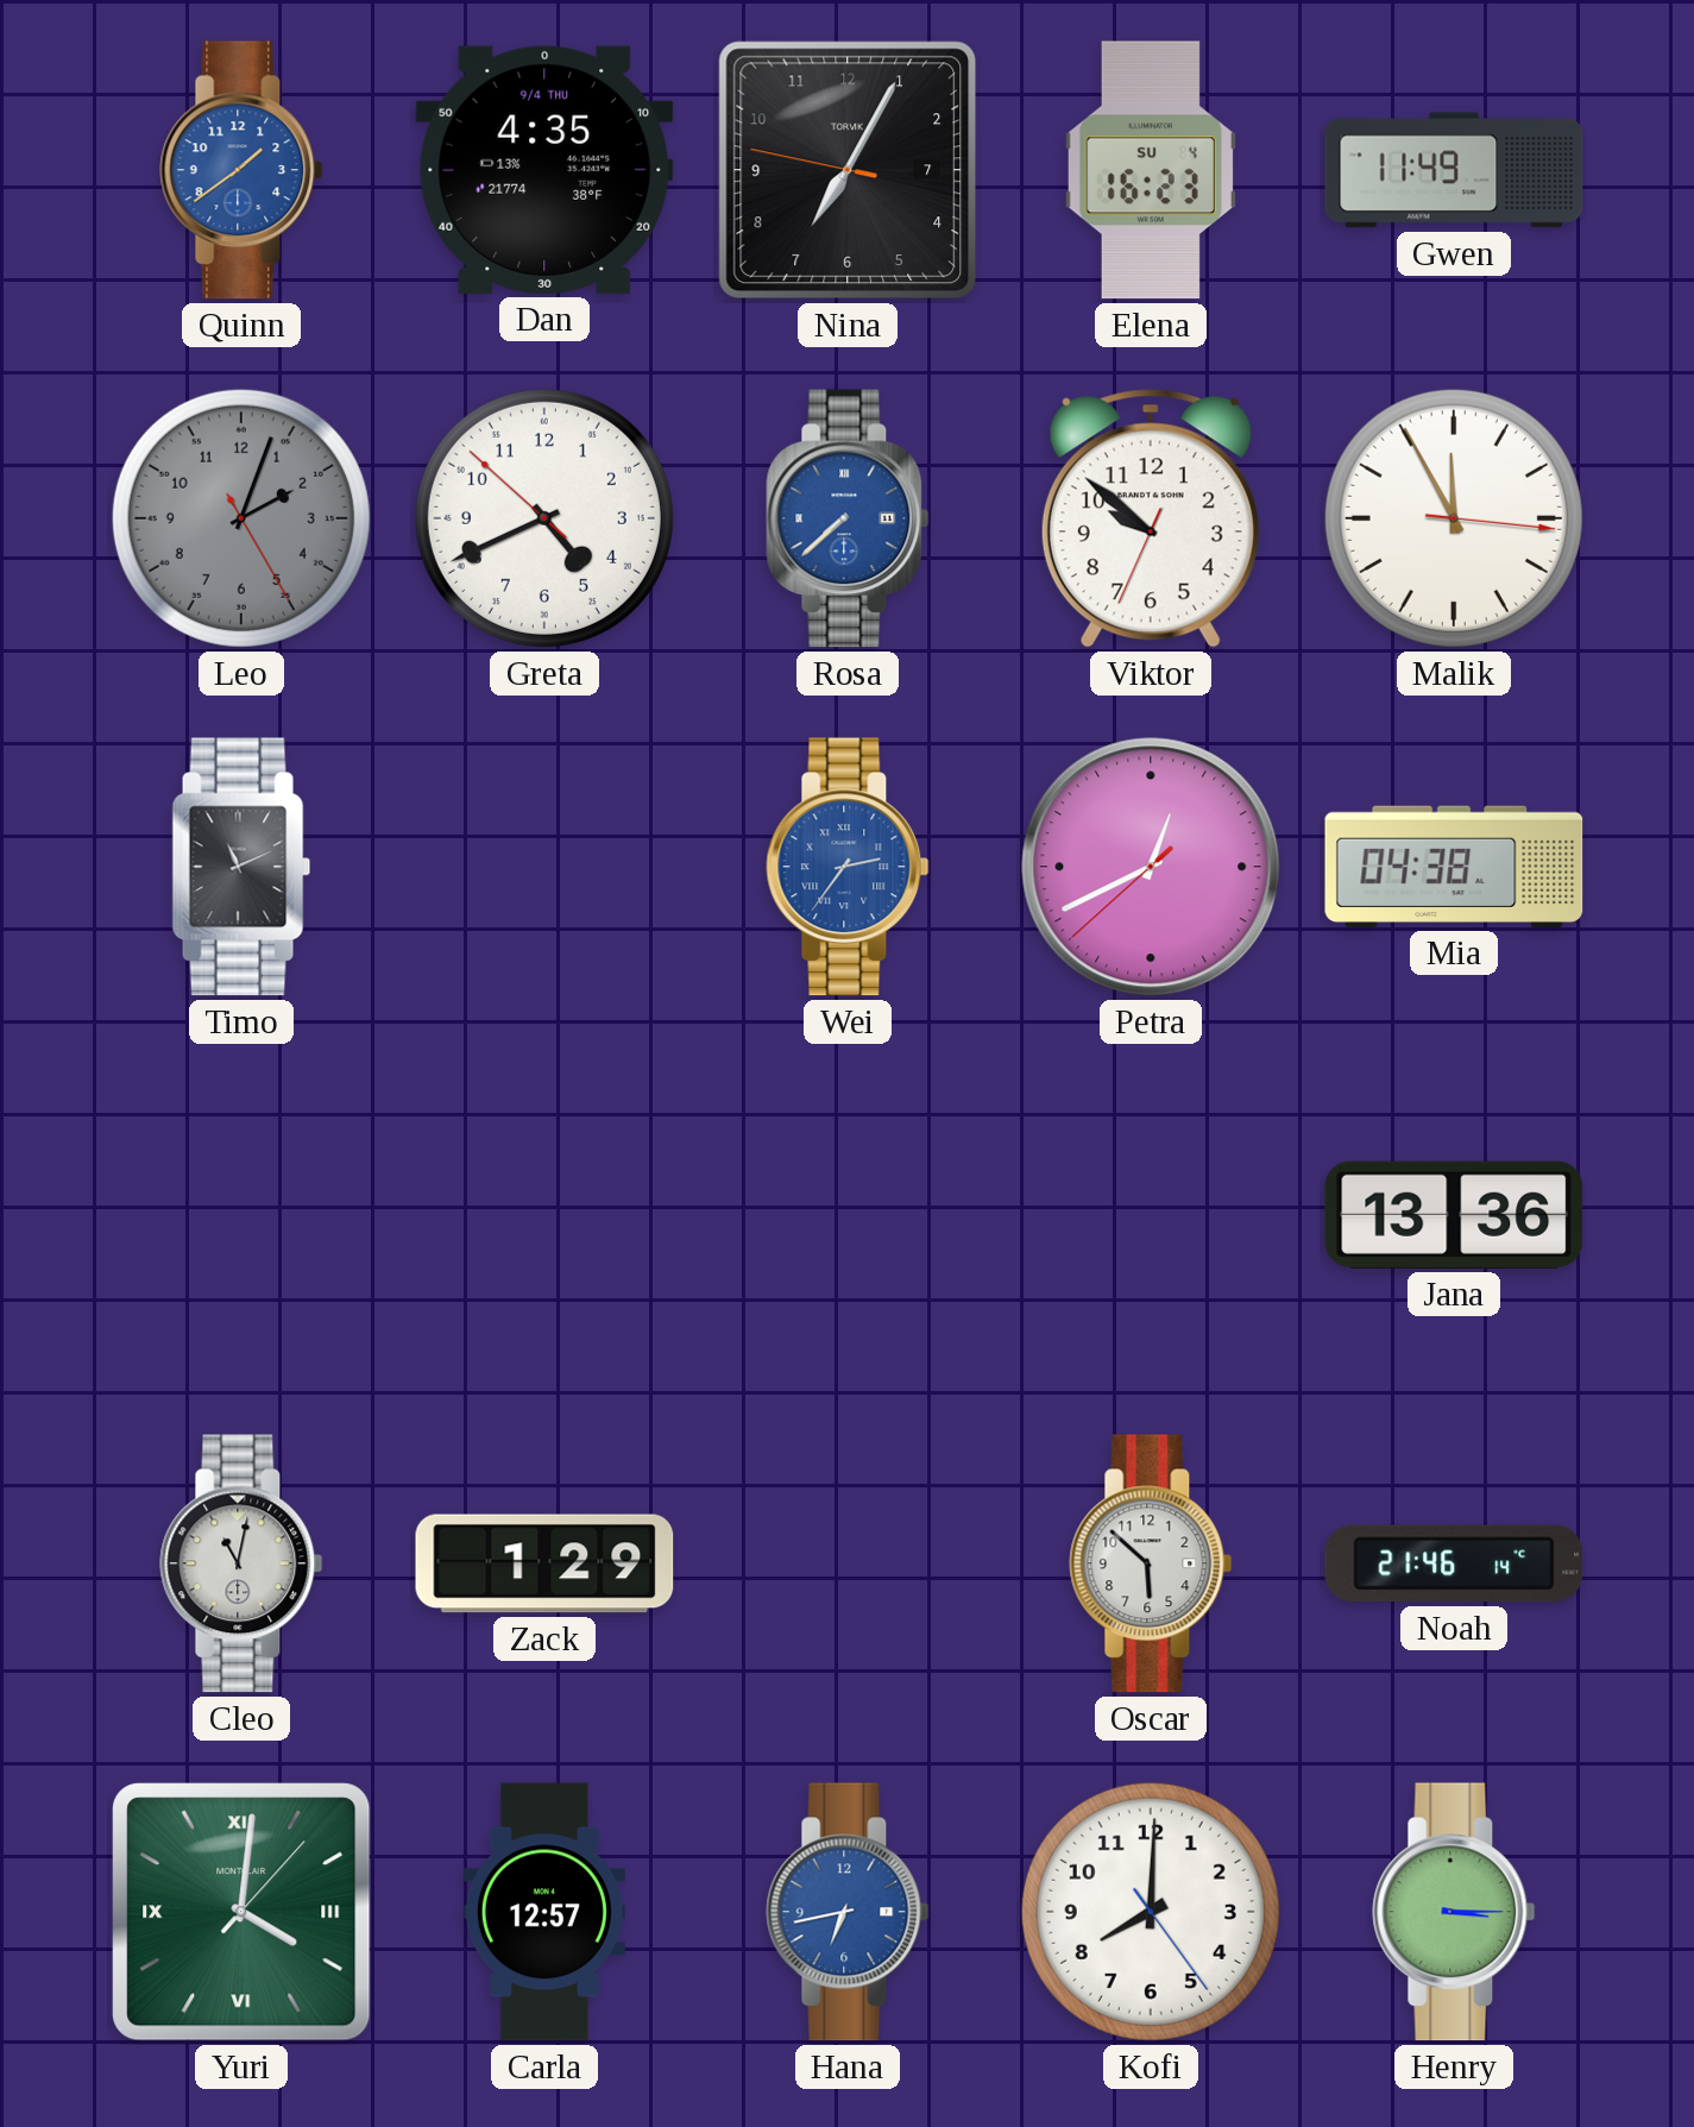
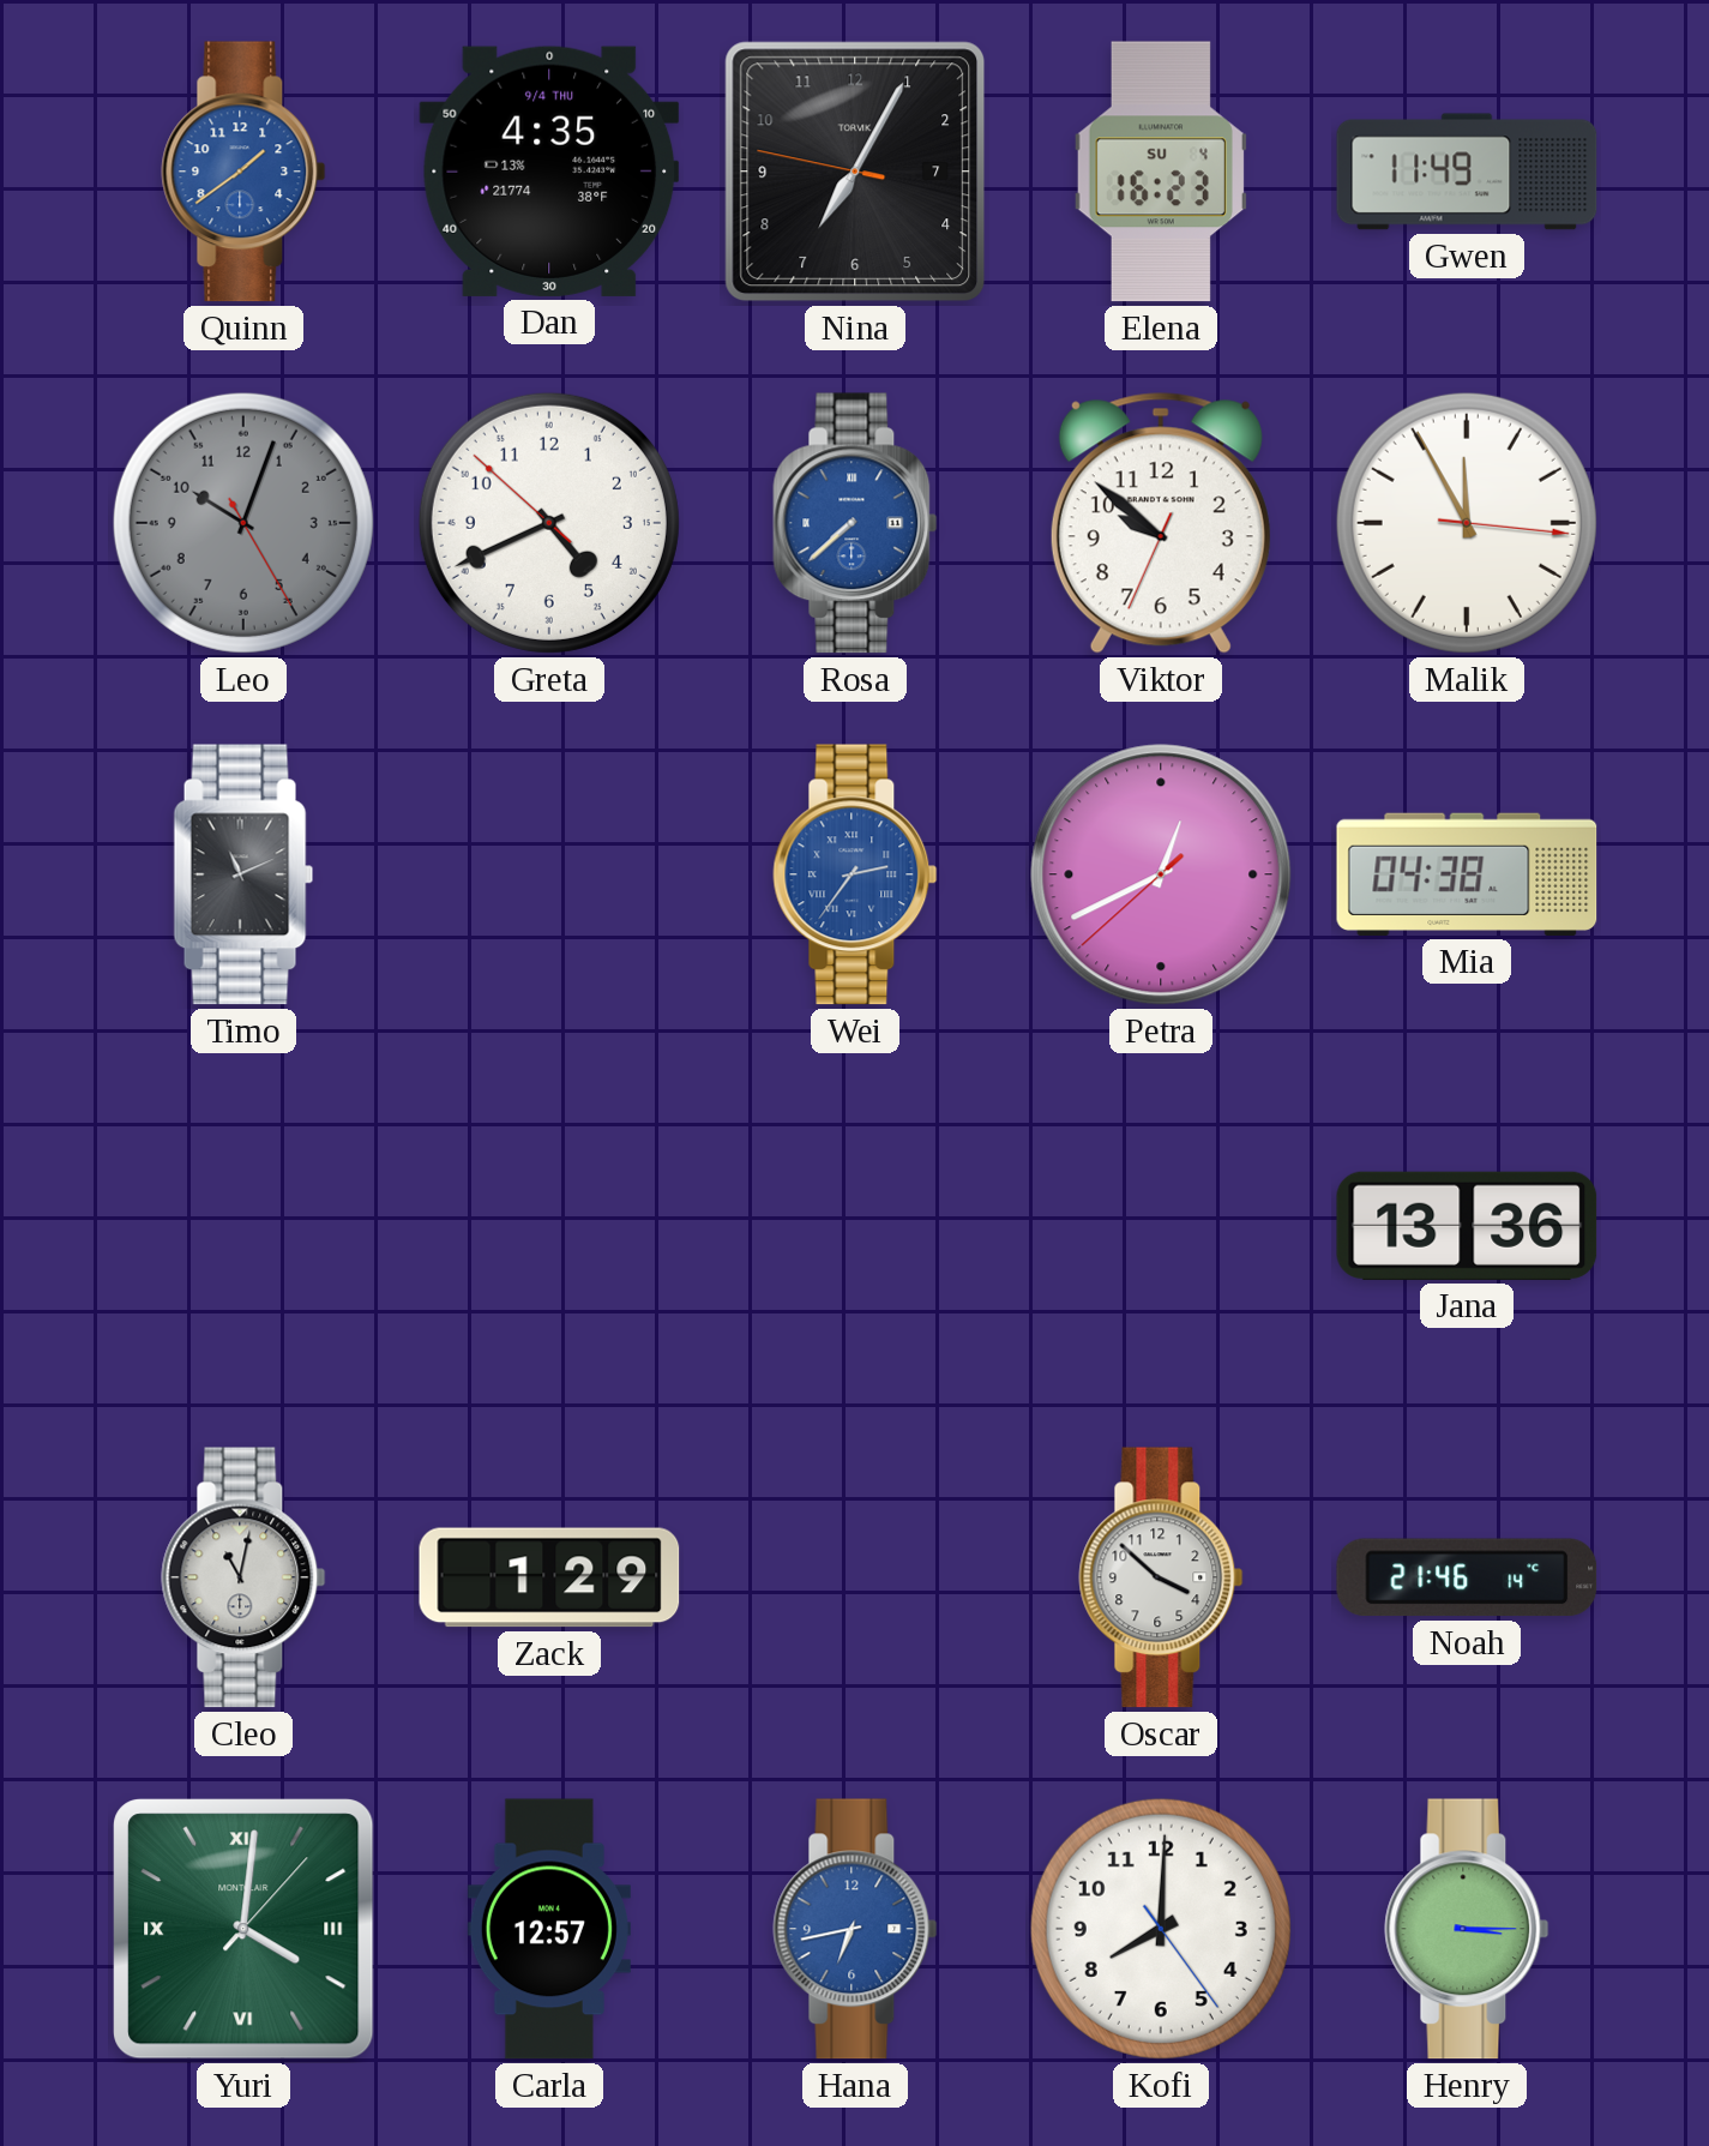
Leo: 2:03 -> 10:03 (243, 523)
Oscar: 5:52 -> 3:52 (1161, 1577)
